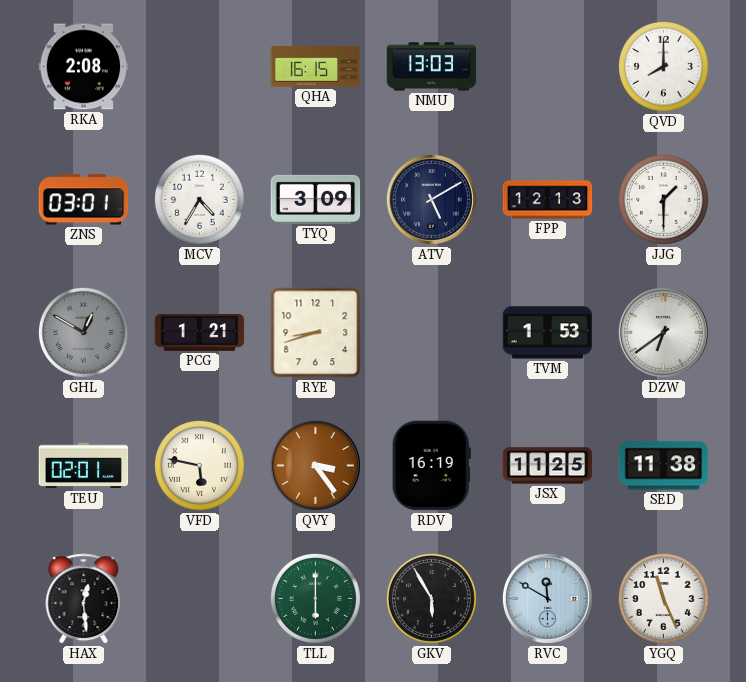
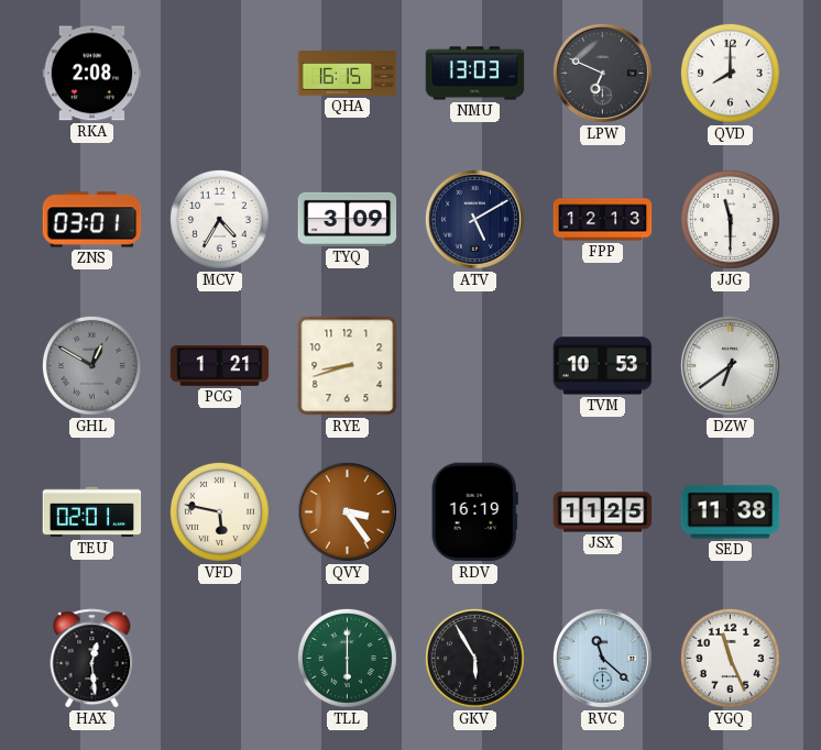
LPW: none -> 6:49 (602, 73)
JJG: 1:30 -> 11:30 (730, 219)
TVM: 1:53 -> 10:53 (603, 366)
RVC: 11:50 -> 11:22 (602, 658)
